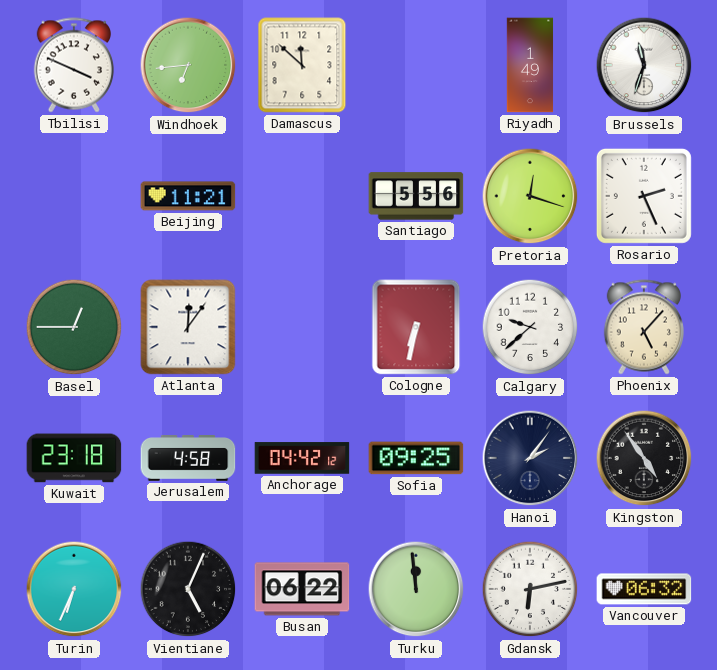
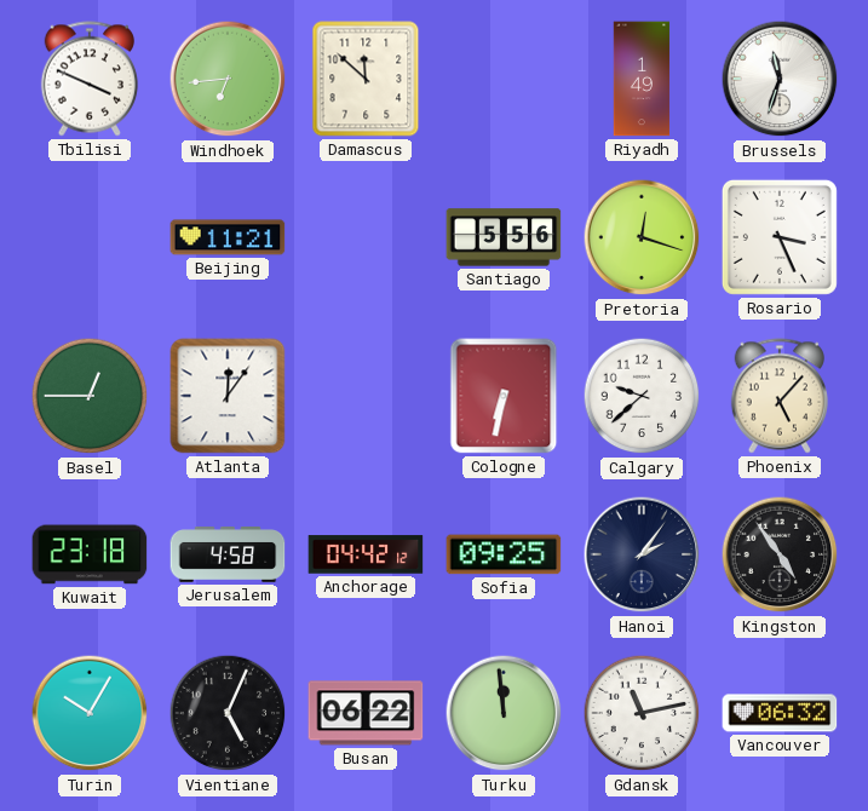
Rosario: 2:26 -> 3:26 (780, 237)
Turin: 6:34 -> 10:05 (90, 713)
Gdansk: 6:13 -> 11:13 (642, 713)
